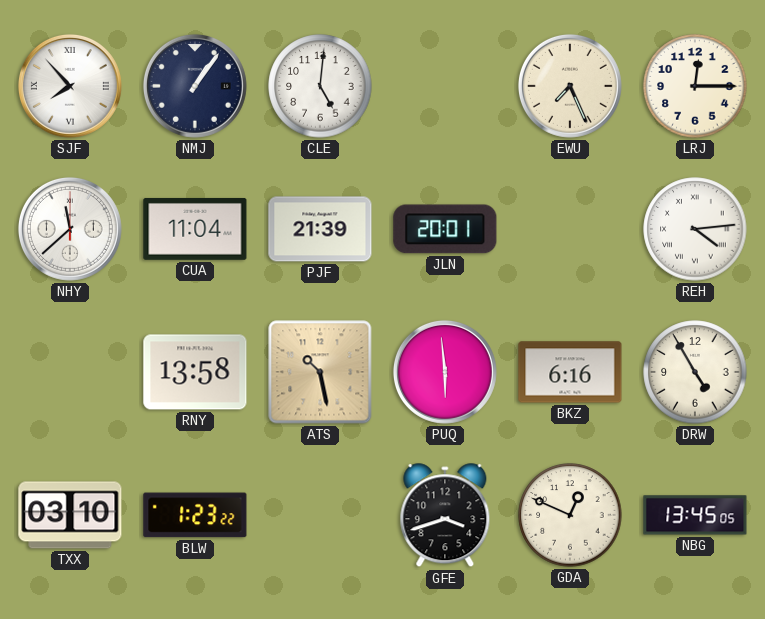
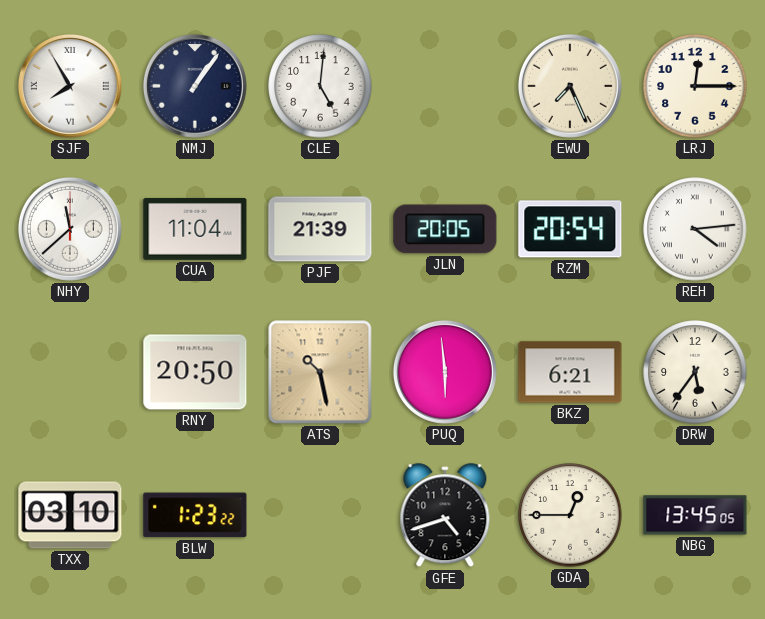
SJF: 7:53 -> 7:55 (70, 86)
JLN: 20:01 -> 20:05 (445, 229)
RZM: none -> 20:54 (570, 229)
RNY: 13:58 -> 20:50 (195, 372)
BKZ: 6:16 -> 6:21 (570, 372)
DRW: 4:55 -> 5:36 (695, 372)
GFE: 3:42 -> 4:42 (445, 516)
GDA: 12:49 -> 12:45 (570, 515)
